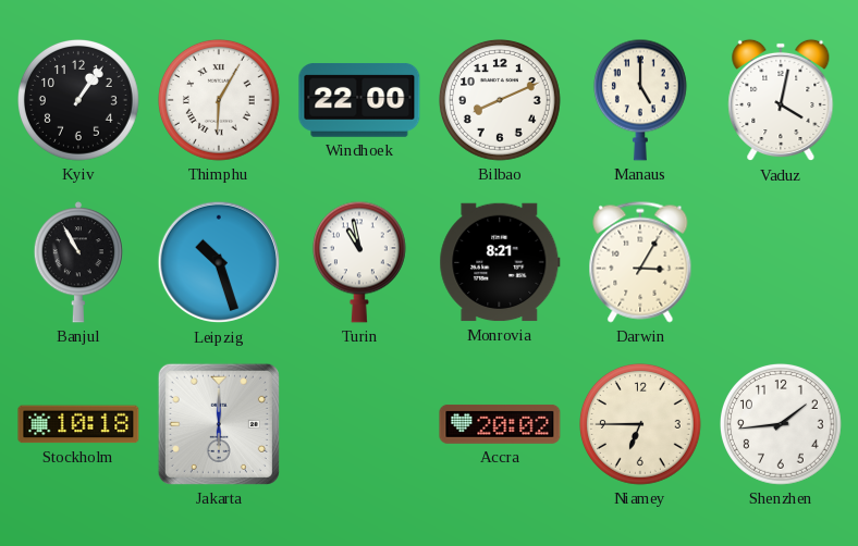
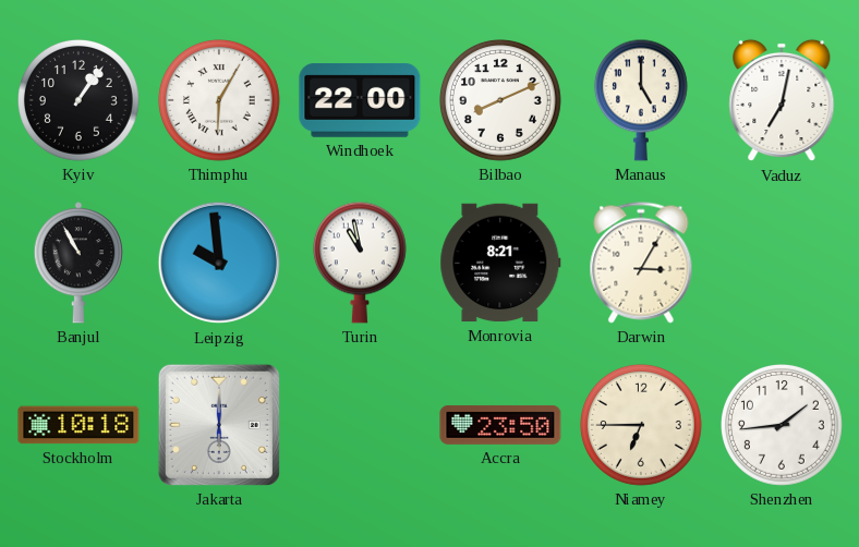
Vaduz: 4:02 -> 7:02 (782, 100)
Leipzig: 10:27 -> 9:59 (219, 263)
Accra: 20:02 -> 23:50 (500, 425)
